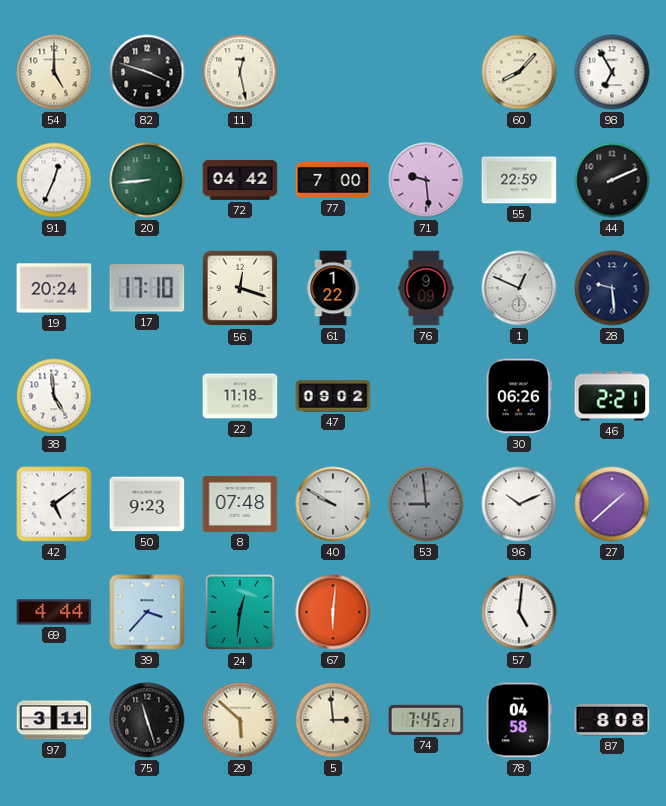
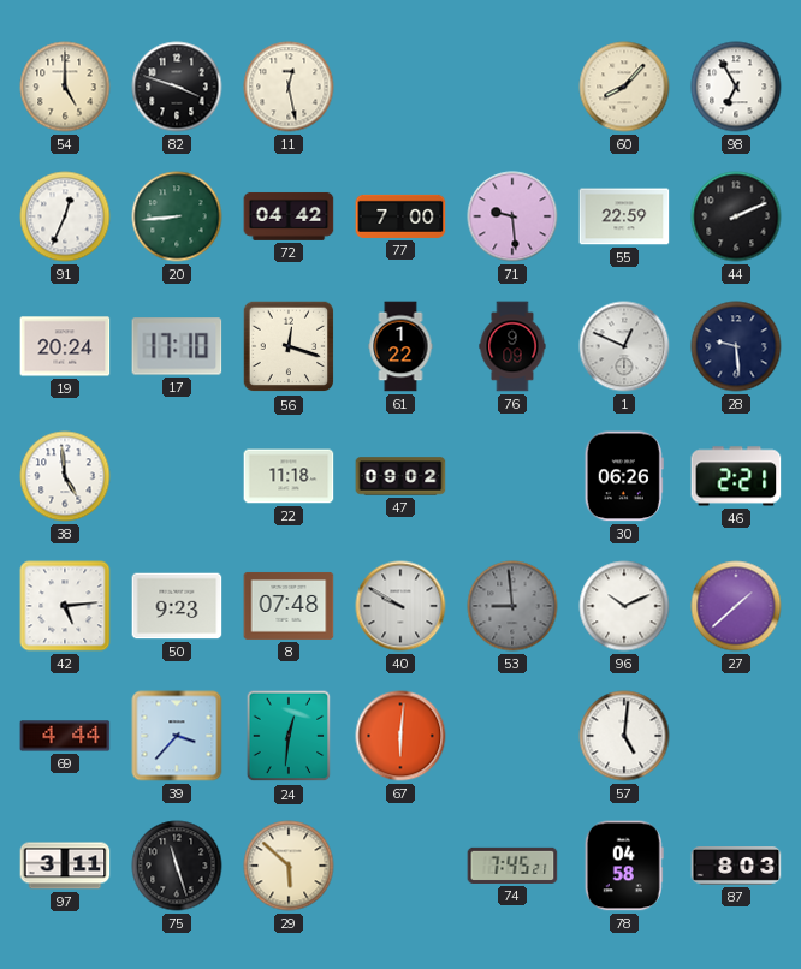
42: 5:09 -> 5:14 (65, 606)
5: 2:59 -> none (333, 720)
87: 8:08 -> 8:03 (736, 867)
